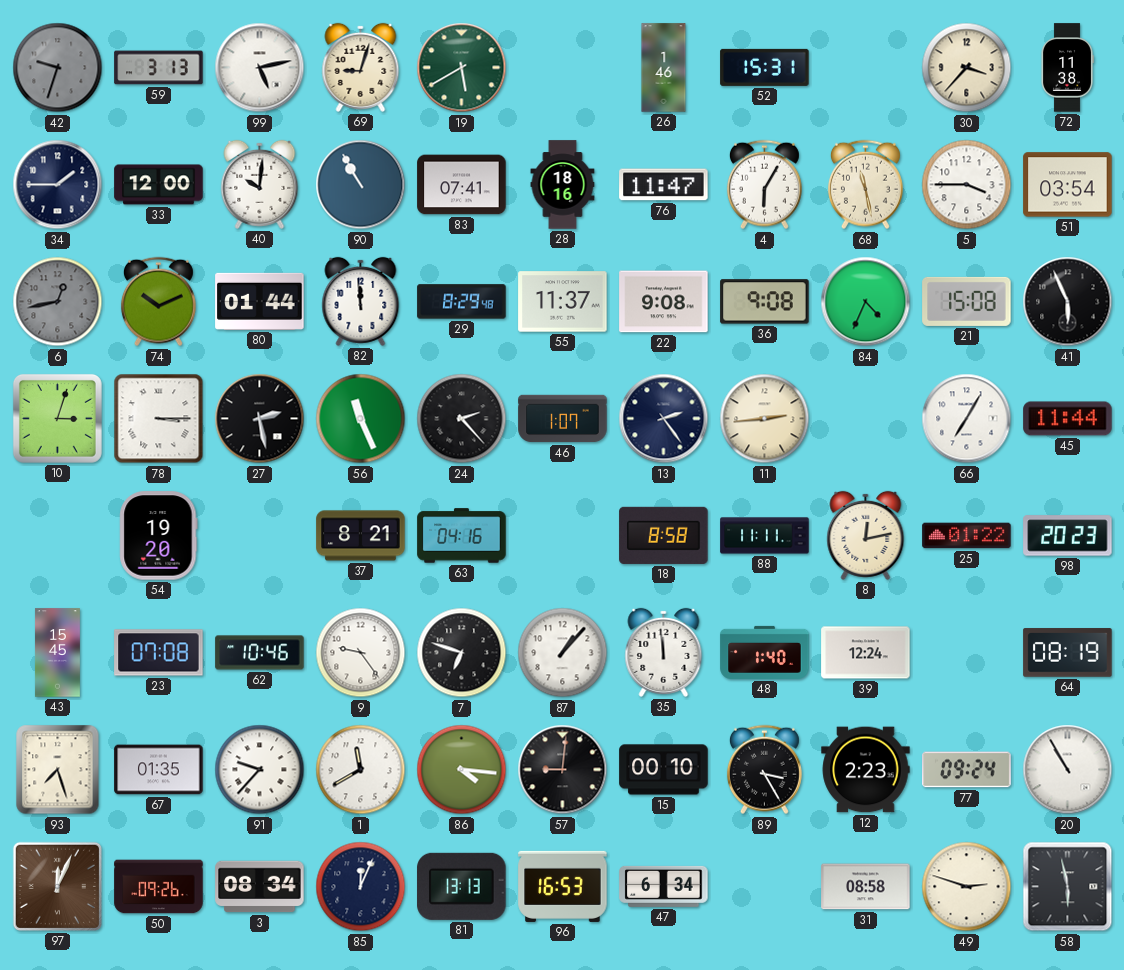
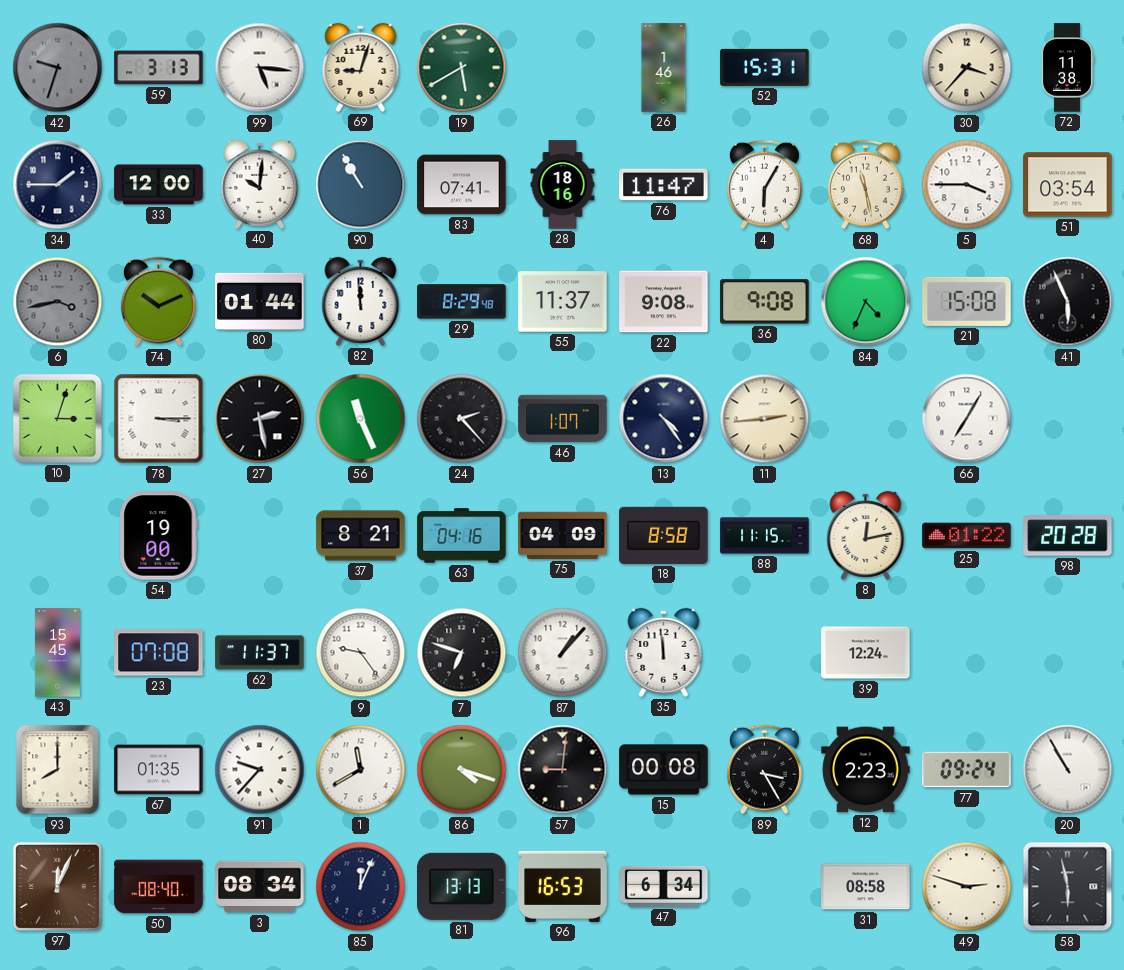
99: 5:13 -> 5:16 (260, 68)
6: 12:43 -> 3:43 (58, 302)
13: 2:24 -> 4:24 (664, 419)
45: 11:44 -> none (1068, 419)
54: 19:20 -> 19:00 (159, 536)
75: none -> 04:09 (563, 535)
88: 11:11 -> 11:15 (765, 536)
98: 20:23 -> 20:28 (1068, 536)
62: 10:46 -> 11:37 (260, 653)
48: 1:40 -> none (765, 652)
64: 08:19 -> none (1068, 653)
93: 7:27 -> 8:00 (58, 770)
86: 4:16 -> 4:18 (462, 770)
15: 00:10 -> 00:08 (664, 770)
50: 09:26 -> 08:40 (159, 887)
